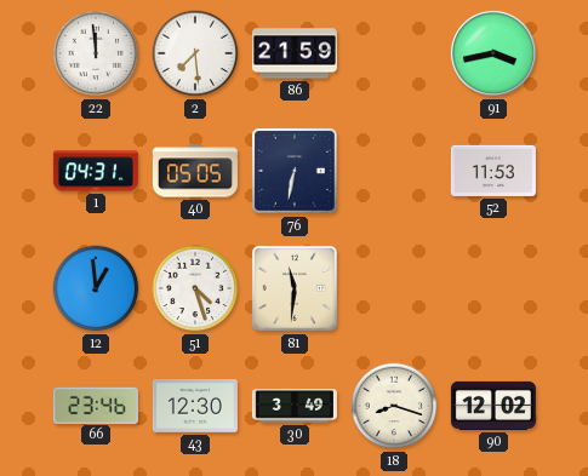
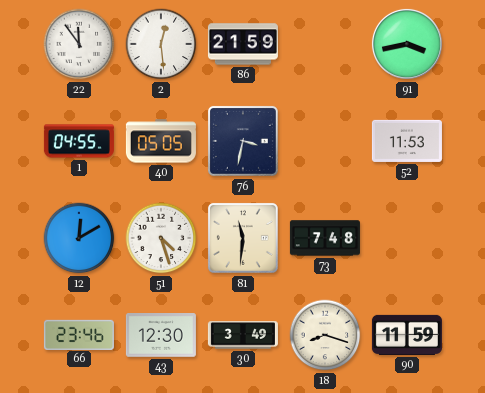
22: 11:59 -> 11:54 (79, 44)
2: 7:29 -> 12:29 (161, 44)
1: 04:31 -> 04:55 (79, 141)
76: 6:32 -> 3:32 (243, 141)
12: 12:59 -> 12:10 (79, 238)
73: none -> 7:48 (325, 238)
90: 12:02 -> 11:59 (407, 335)
